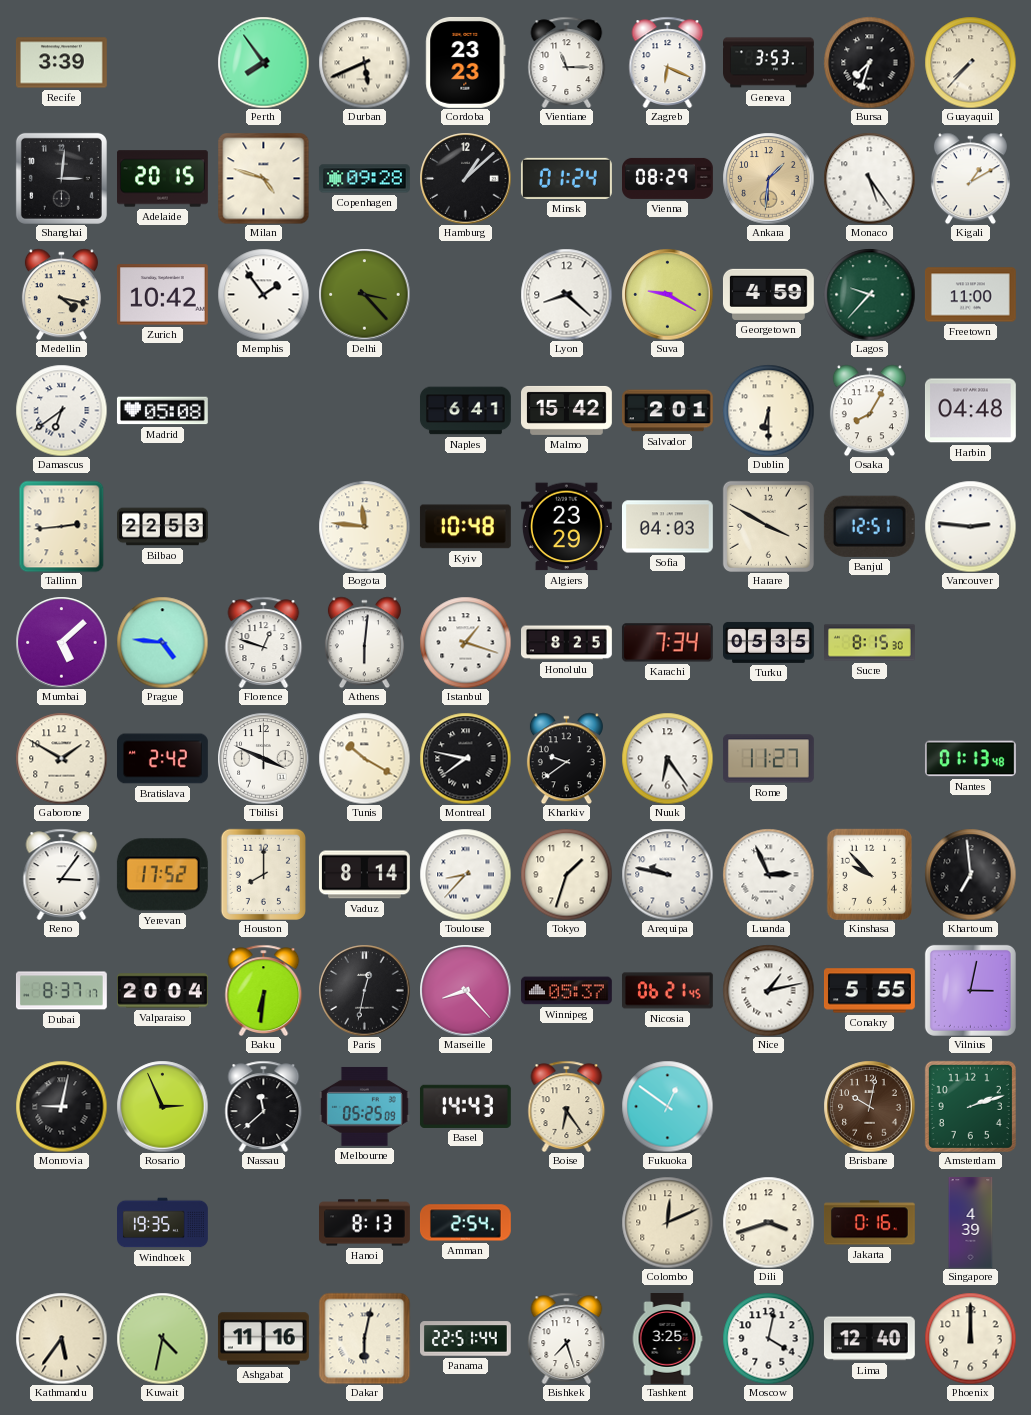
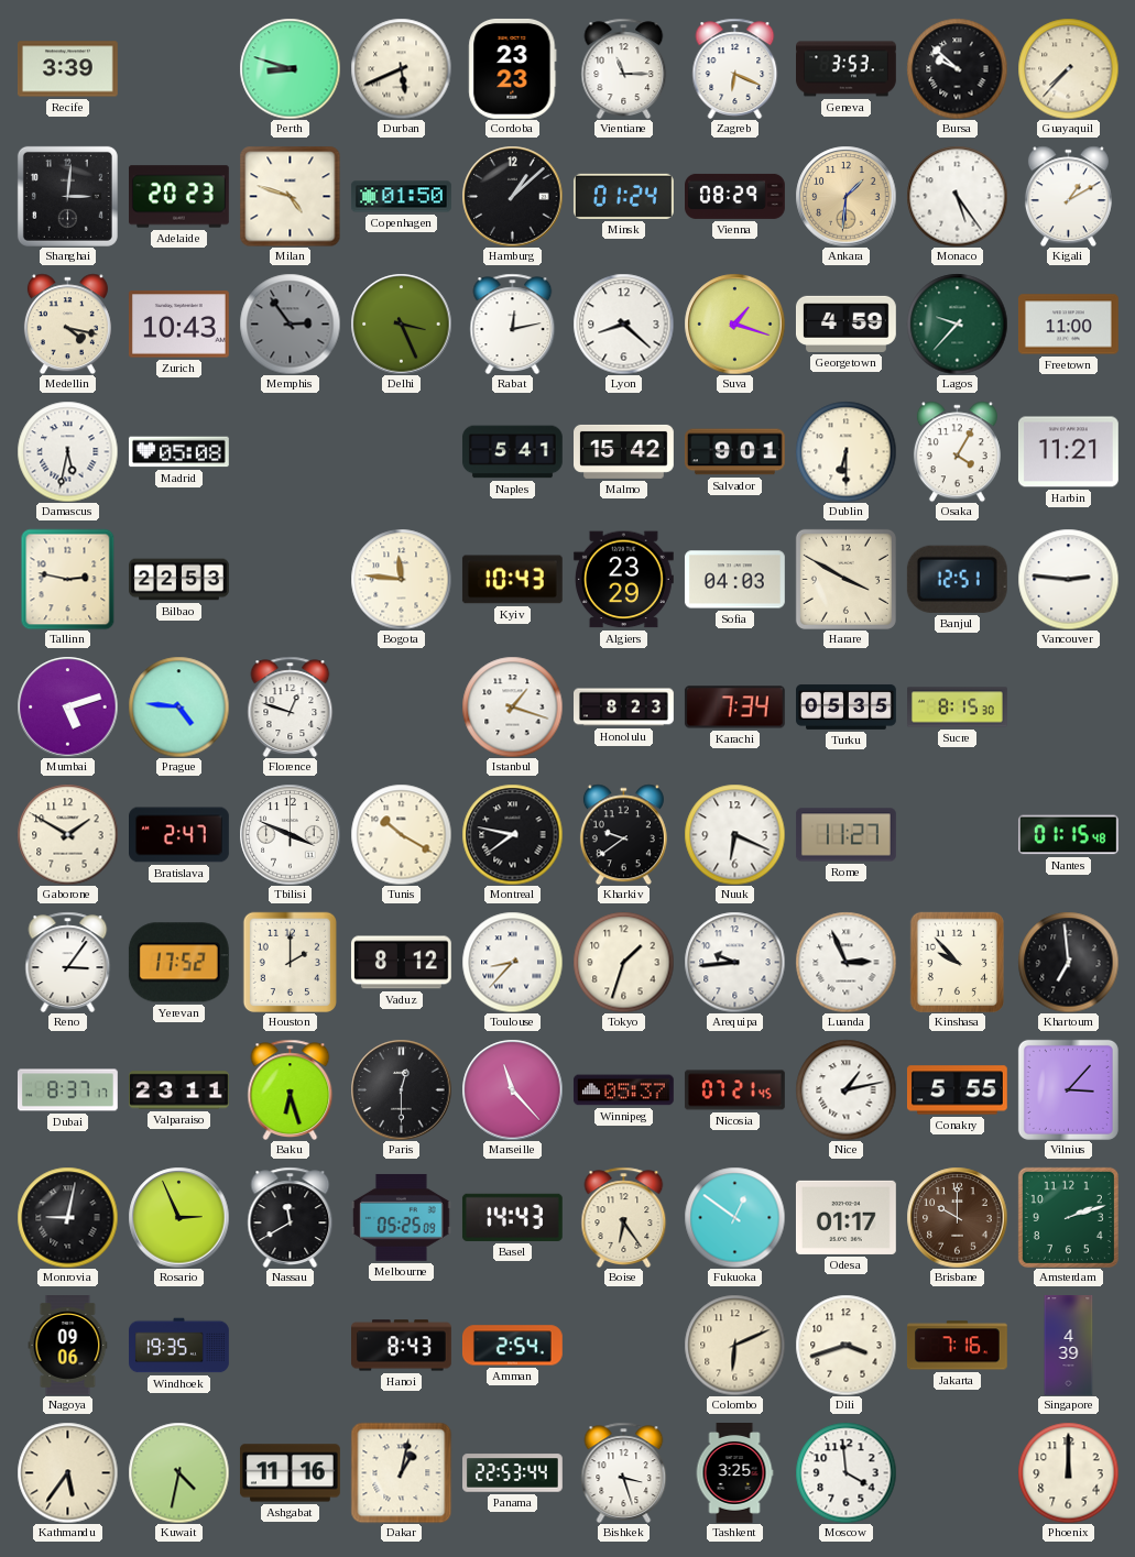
Perth: 7:54 -> 8:48 (290, 68)
Bursa: 7:33 -> 9:52 (957, 68)
Adelaide: 20:15 -> 20:23 (179, 197)
Copenhagen: 09:28 -> 01:50 (401, 197)
Zurich: 10:42 -> 10:43 (178, 325)
Memphis: 1:54 -> 2:54 (290, 324)
Memphis dial: white -> grey (290, 324)
Delhi: 3:23 -> 3:26 (401, 324)
Rabat: none -> 12:13 (513, 324)
Suva: 9:20 -> 1:18 (734, 324)
Damascus: 6:39 -> 5:32 (67, 451)
Naples: 6:41 -> 5:41 (512, 452)
Salvador: 2:01 -> 9:01 (734, 452)
Osaka: 8:05 -> 4:05 (957, 451)
Harbin: 04:48 -> 11:21 (1068, 452)
Tallinn: 2:44 -> 2:47 (68, 579)
Kyiv: 10:48 -> 10:43 (512, 580)
Mumbai: 5:08 -> 5:12 (67, 706)
Athens: 6:01 -> none (364, 642)
Honolulu: 8:25 -> 8:23 (624, 708)
Bratislava: 2:42 -> 2:47 (179, 835)
Nuuk: 6:24 -> 6:19 (734, 834)
Nantes: 01:13 -> 01:15 (1068, 835)
Houston: 8:00 -> 2:00 (290, 962)
Vaduz: 8:14 -> 8:12 (401, 963)
Arequipa: 9:47 -> 9:44 (734, 962)
Valparaiso: 20:04 -> 23:11 (179, 1090)
Baku: 6:31 -> 6:27 (291, 1089)
Paris: 12:32 -> 12:30 (401, 1089)
Marseille: 8:23 -> 11:23 (512, 1089)
Nicosia: 06:21 -> 07:21 (734, 1090)
Vilnius: 3:02 -> 3:07 (1068, 1089)
Nassau: 11:38 -> 11:40 (291, 1217)
Odesa: none -> 01:17 (845, 1217)
Brisbane: 10:02 -> 10:00 (957, 1217)
Nagoya: none -> 09:06 (68, 1346)
Hanoi: 8:13 -> 8:43 (402, 1346)
Colombo: 12:11 -> 6:11 (734, 1345)
Jakarta: 0:16 -> 7:16 (957, 1346)
Dakar: 6:02 -> 1:02 (401, 1472)
Panama: 22:51 -> 22:53 (513, 1473)
Bishkek: 7:27 -> 3:27 (624, 1472)
Moscow: 4:02 -> 3:59 (845, 1472)
Lima: 12:40 -> none (869, 1339)
